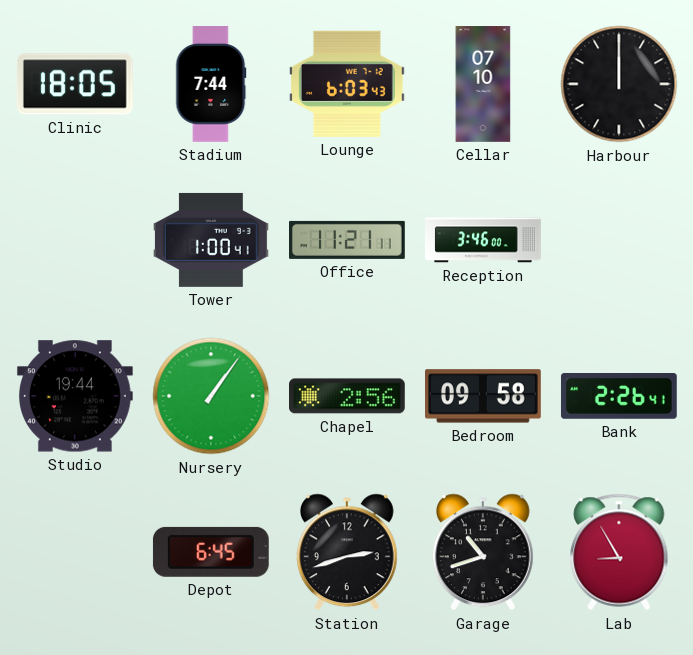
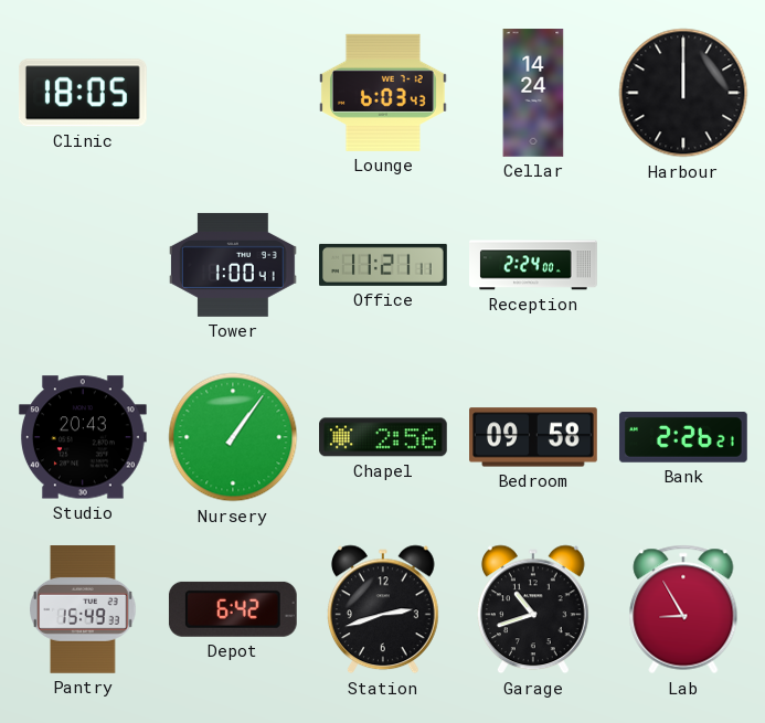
Stadium: 7:44 -> none (211, 85)
Cellar: 07:10 -> 14:24 (533, 93)
Reception: 3:46 -> 2:24 (533, 265)
Studio: 19:44 -> 20:43 (83, 437)
Bank: 2:26:41 -> 2:26:21 (683, 438)
Pantry: none -> 15:49 (83, 610)
Depot: 6:45 -> 6:42 (233, 609)
